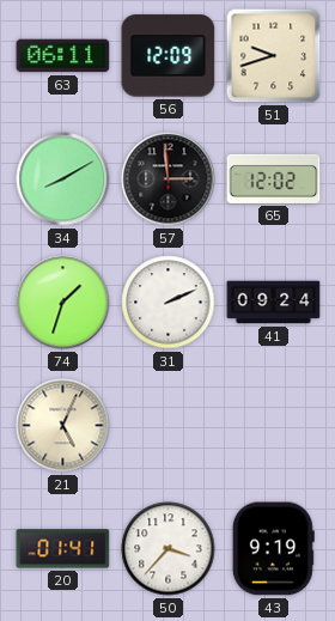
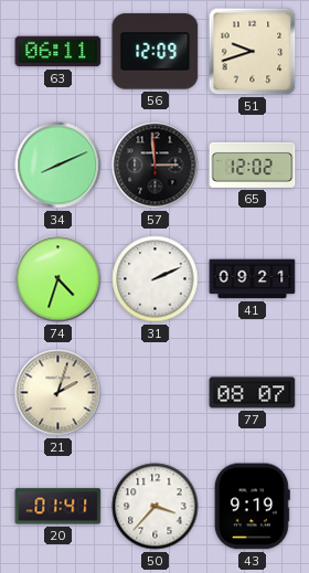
34: 8:10 -> 8:11 (58, 166)
74: 1:33 -> 4:33 (58, 279)
41: 09:24 -> 09:21 (253, 279)
21: 5:04 -> 2:03 (58, 393)
77: none -> 08:07 (253, 393)
